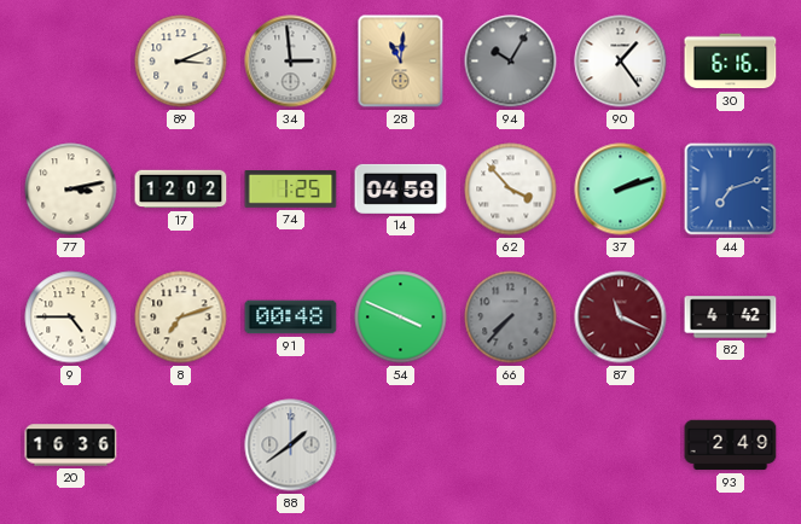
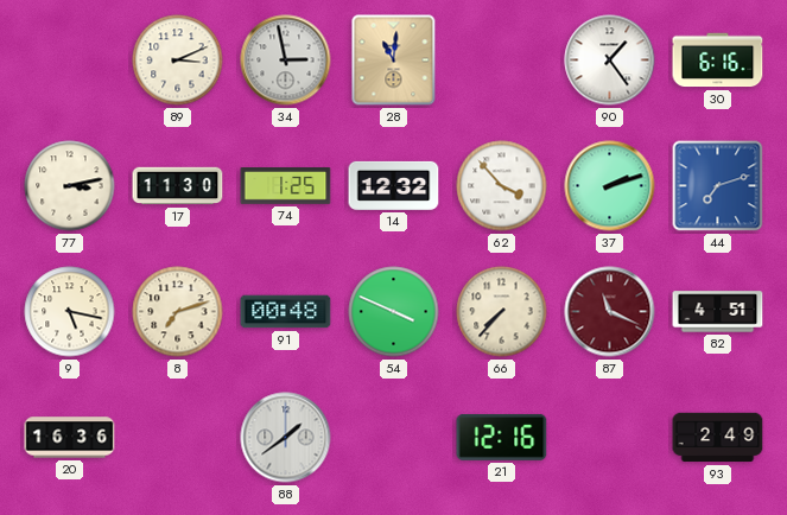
34: 2:59 -> 2:58 (286, 61)
94: 10:05 -> none (511, 62)
17: 12:02 -> 11:30 (178, 186)
14: 04:58 -> 12:32 (394, 185)
9: 4:45 -> 5:17 (70, 312)
66 dial: grey -> cream (502, 312)
82: 4:42 -> 4:51 (718, 312)
21: none -> 12:16 (502, 437)
